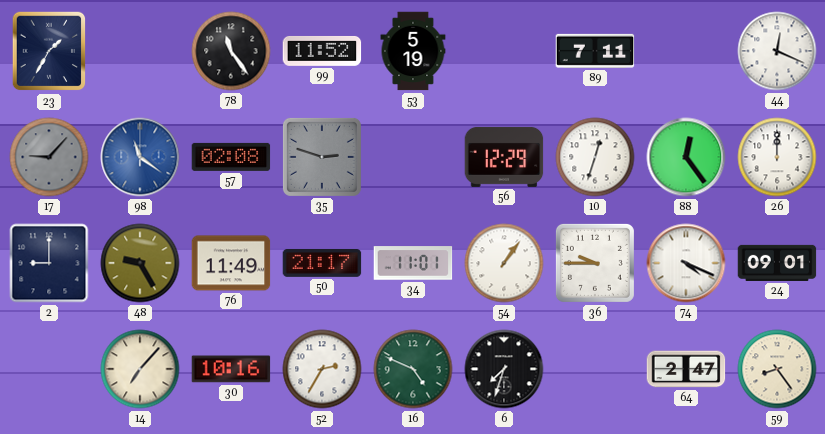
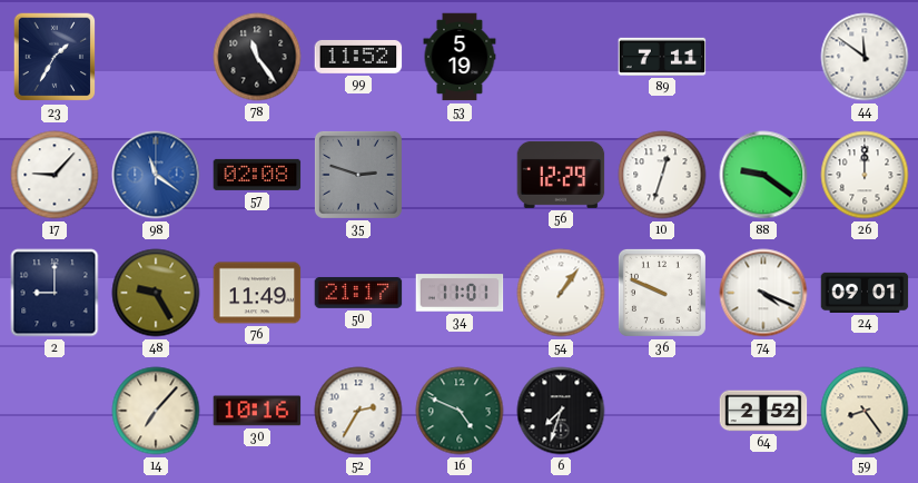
44: 12:19 -> 11:51 (865, 57)
17 dial: grey -> white (55, 175)
88: 12:24 -> 9:21 (763, 175)
36: 9:45 -> 9:49 (662, 293)
64: 2:47 -> 2:52 (763, 411)
